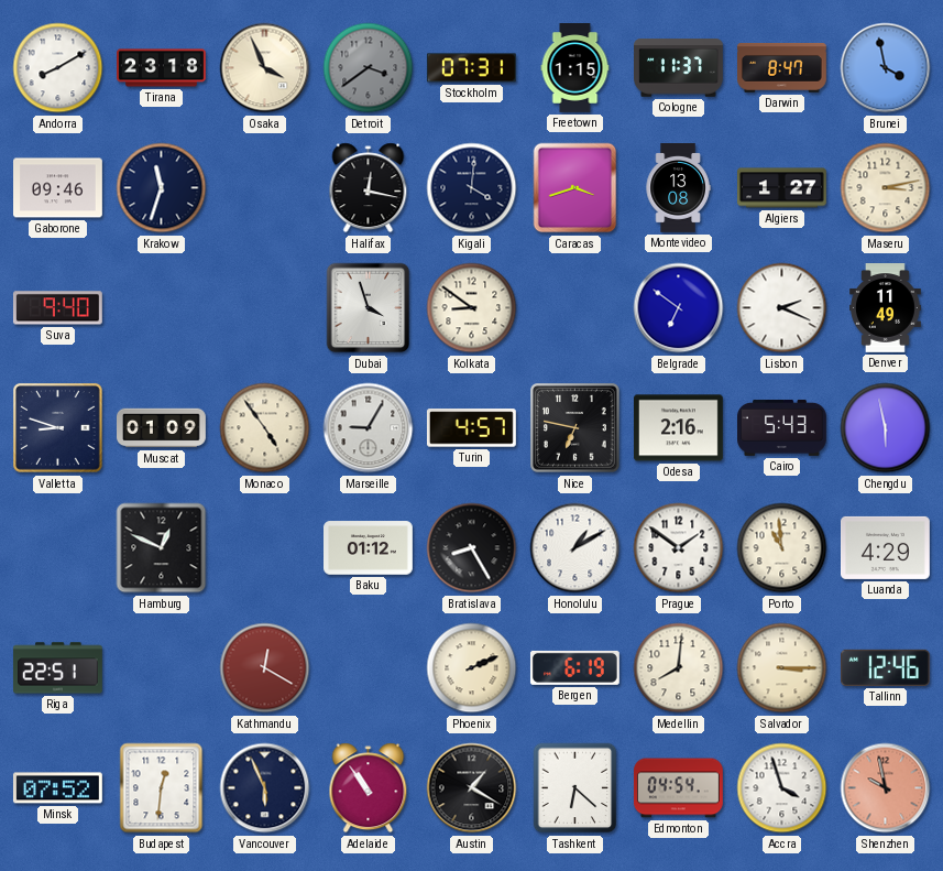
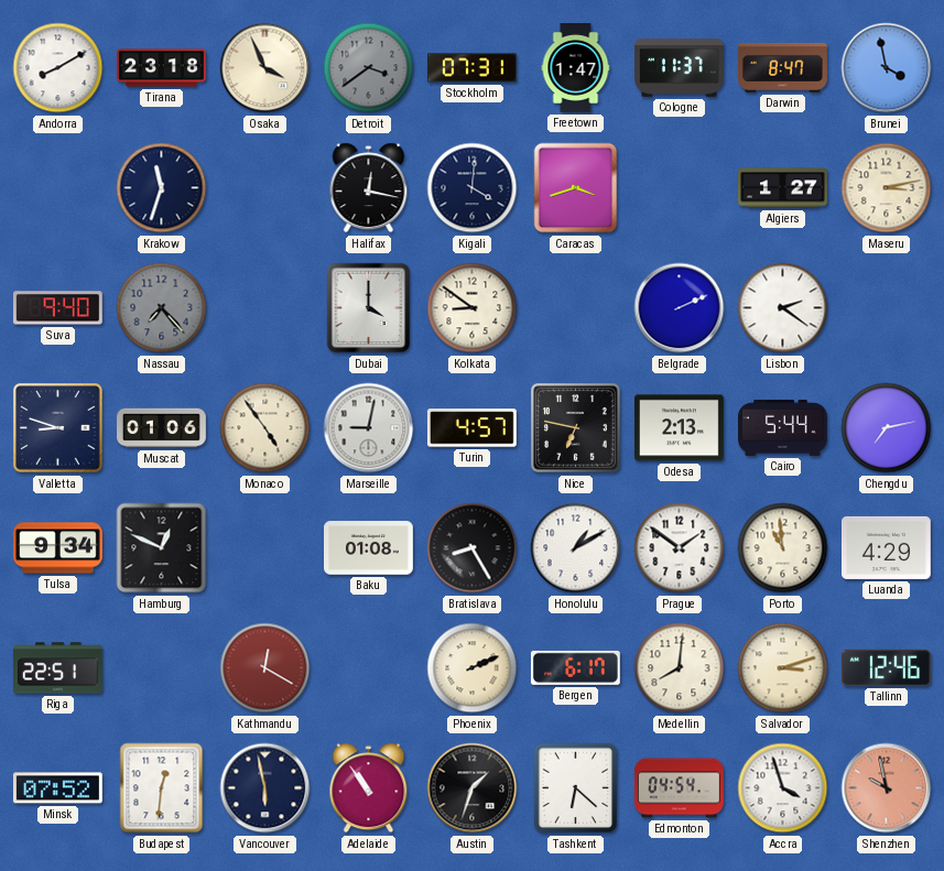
Freetown: 1:15 -> 1:47 (576, 68)
Gaborone: 09:46 -> none (58, 188)
Montevideo: 13:08 -> none (678, 188)
Nassau: none -> 7:23 (162, 308)
Dubai: 3:57 -> 4:00 (369, 308)
Belgrade: 6:51 -> 2:11 (680, 308)
Lisbon: 2:19 -> 2:21 (783, 308)
Denver: 11:49 -> none (886, 308)
Muscat: 01:09 -> 01:06 (162, 428)
Marseille: 9:05 -> 9:02 (369, 428)
Odesa: 2:16 -> 2:13 (679, 428)
Cairo: 5:43 -> 5:44 (783, 427)
Chengdu: 5:58 -> 7:13 (887, 428)
Tulsa: none -> 9:34 (58, 548)
Baku: 01:12 -> 01:08 (369, 548)
Bergen: 6:19 -> 6:17 (575, 667)
Salvador: 3:15 -> 3:12 (783, 668)
Vancouver: 5:56 -> 5:58 (265, 788)
Austin: 1:20 -> 1:33 (473, 788)
